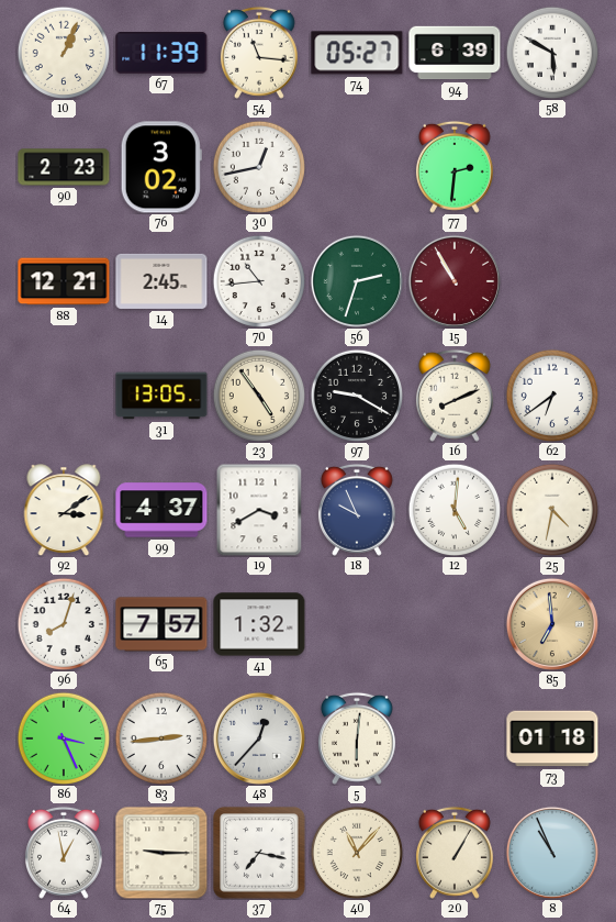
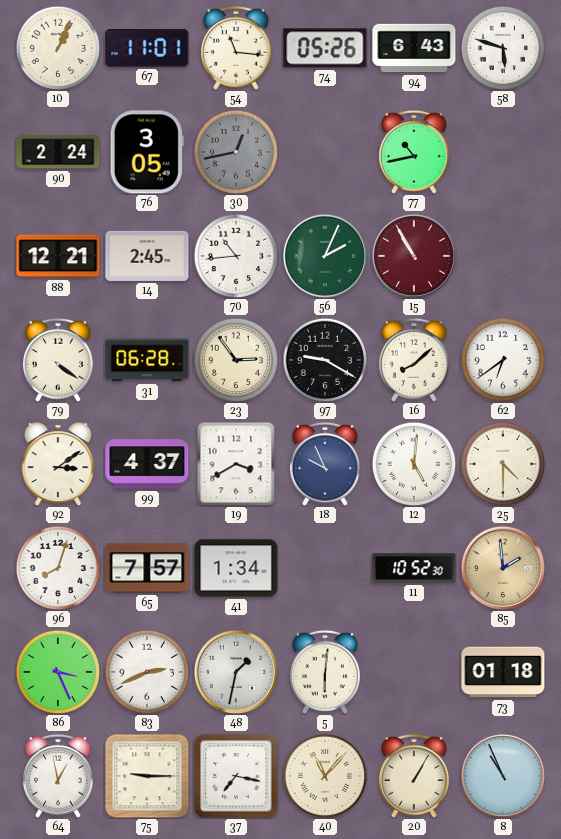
67: 11:39 -> 11:01 (147, 49)
74: 05:27 -> 05:26 (325, 48)
94: 6:39 -> 6:43 (414, 48)
58: 5:50 -> 5:48 (503, 48)
90: 2:23 -> 2:24 (58, 152)
76: 3:02 -> 3:05 (147, 152)
30 dial: white -> grey (236, 152)
77: 2:31 -> 10:43 (414, 152)
56: 2:33 -> 2:04 (325, 256)
79: none -> 4:21 (58, 360)
31: 13:05 -> 06:28 (147, 360)
23: 4:54 -> 2:54 (236, 360)
16: 8:11 -> 8:08 (414, 360)
25: 4:32 -> 4:30 (503, 464)
41: 1:32 -> 1:34 (236, 568)
11: none -> 10:52 (414, 568)
85: 6:59 -> 1:59 (503, 568)
83: 2:44 -> 2:41 (147, 672)
48: 12:37 -> 1:32 (236, 672)
